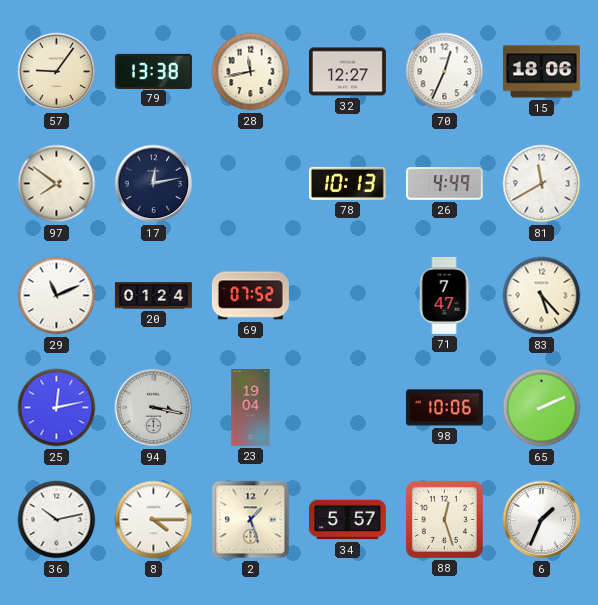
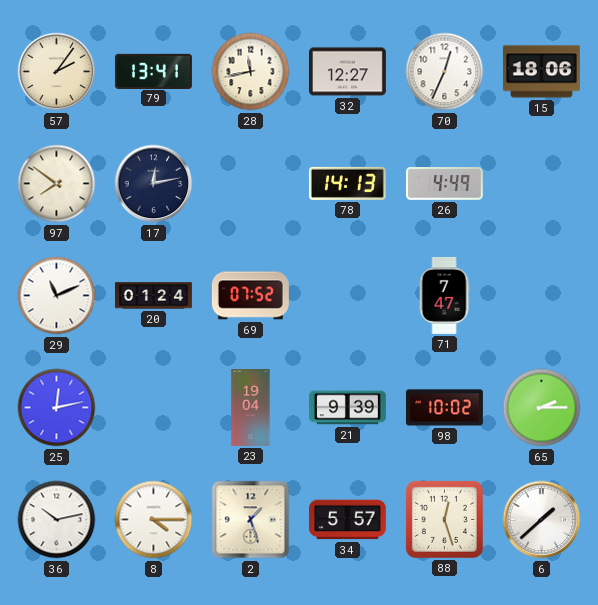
57: 9:06 -> 2:06 (57, 72)
79: 13:38 -> 13:41 (153, 71)
78: 10:13 -> 14:13 (347, 183)
81: 11:40 -> none (542, 184)
83: 5:23 -> none (542, 296)
94: 3:17 -> none (154, 408)
21: none -> 9:39 (347, 408)
98: 10:06 -> 10:02 (444, 408)
65: 2:11 -> 2:15 (542, 408)
6: 1:34 -> 1:38 (542, 520)
